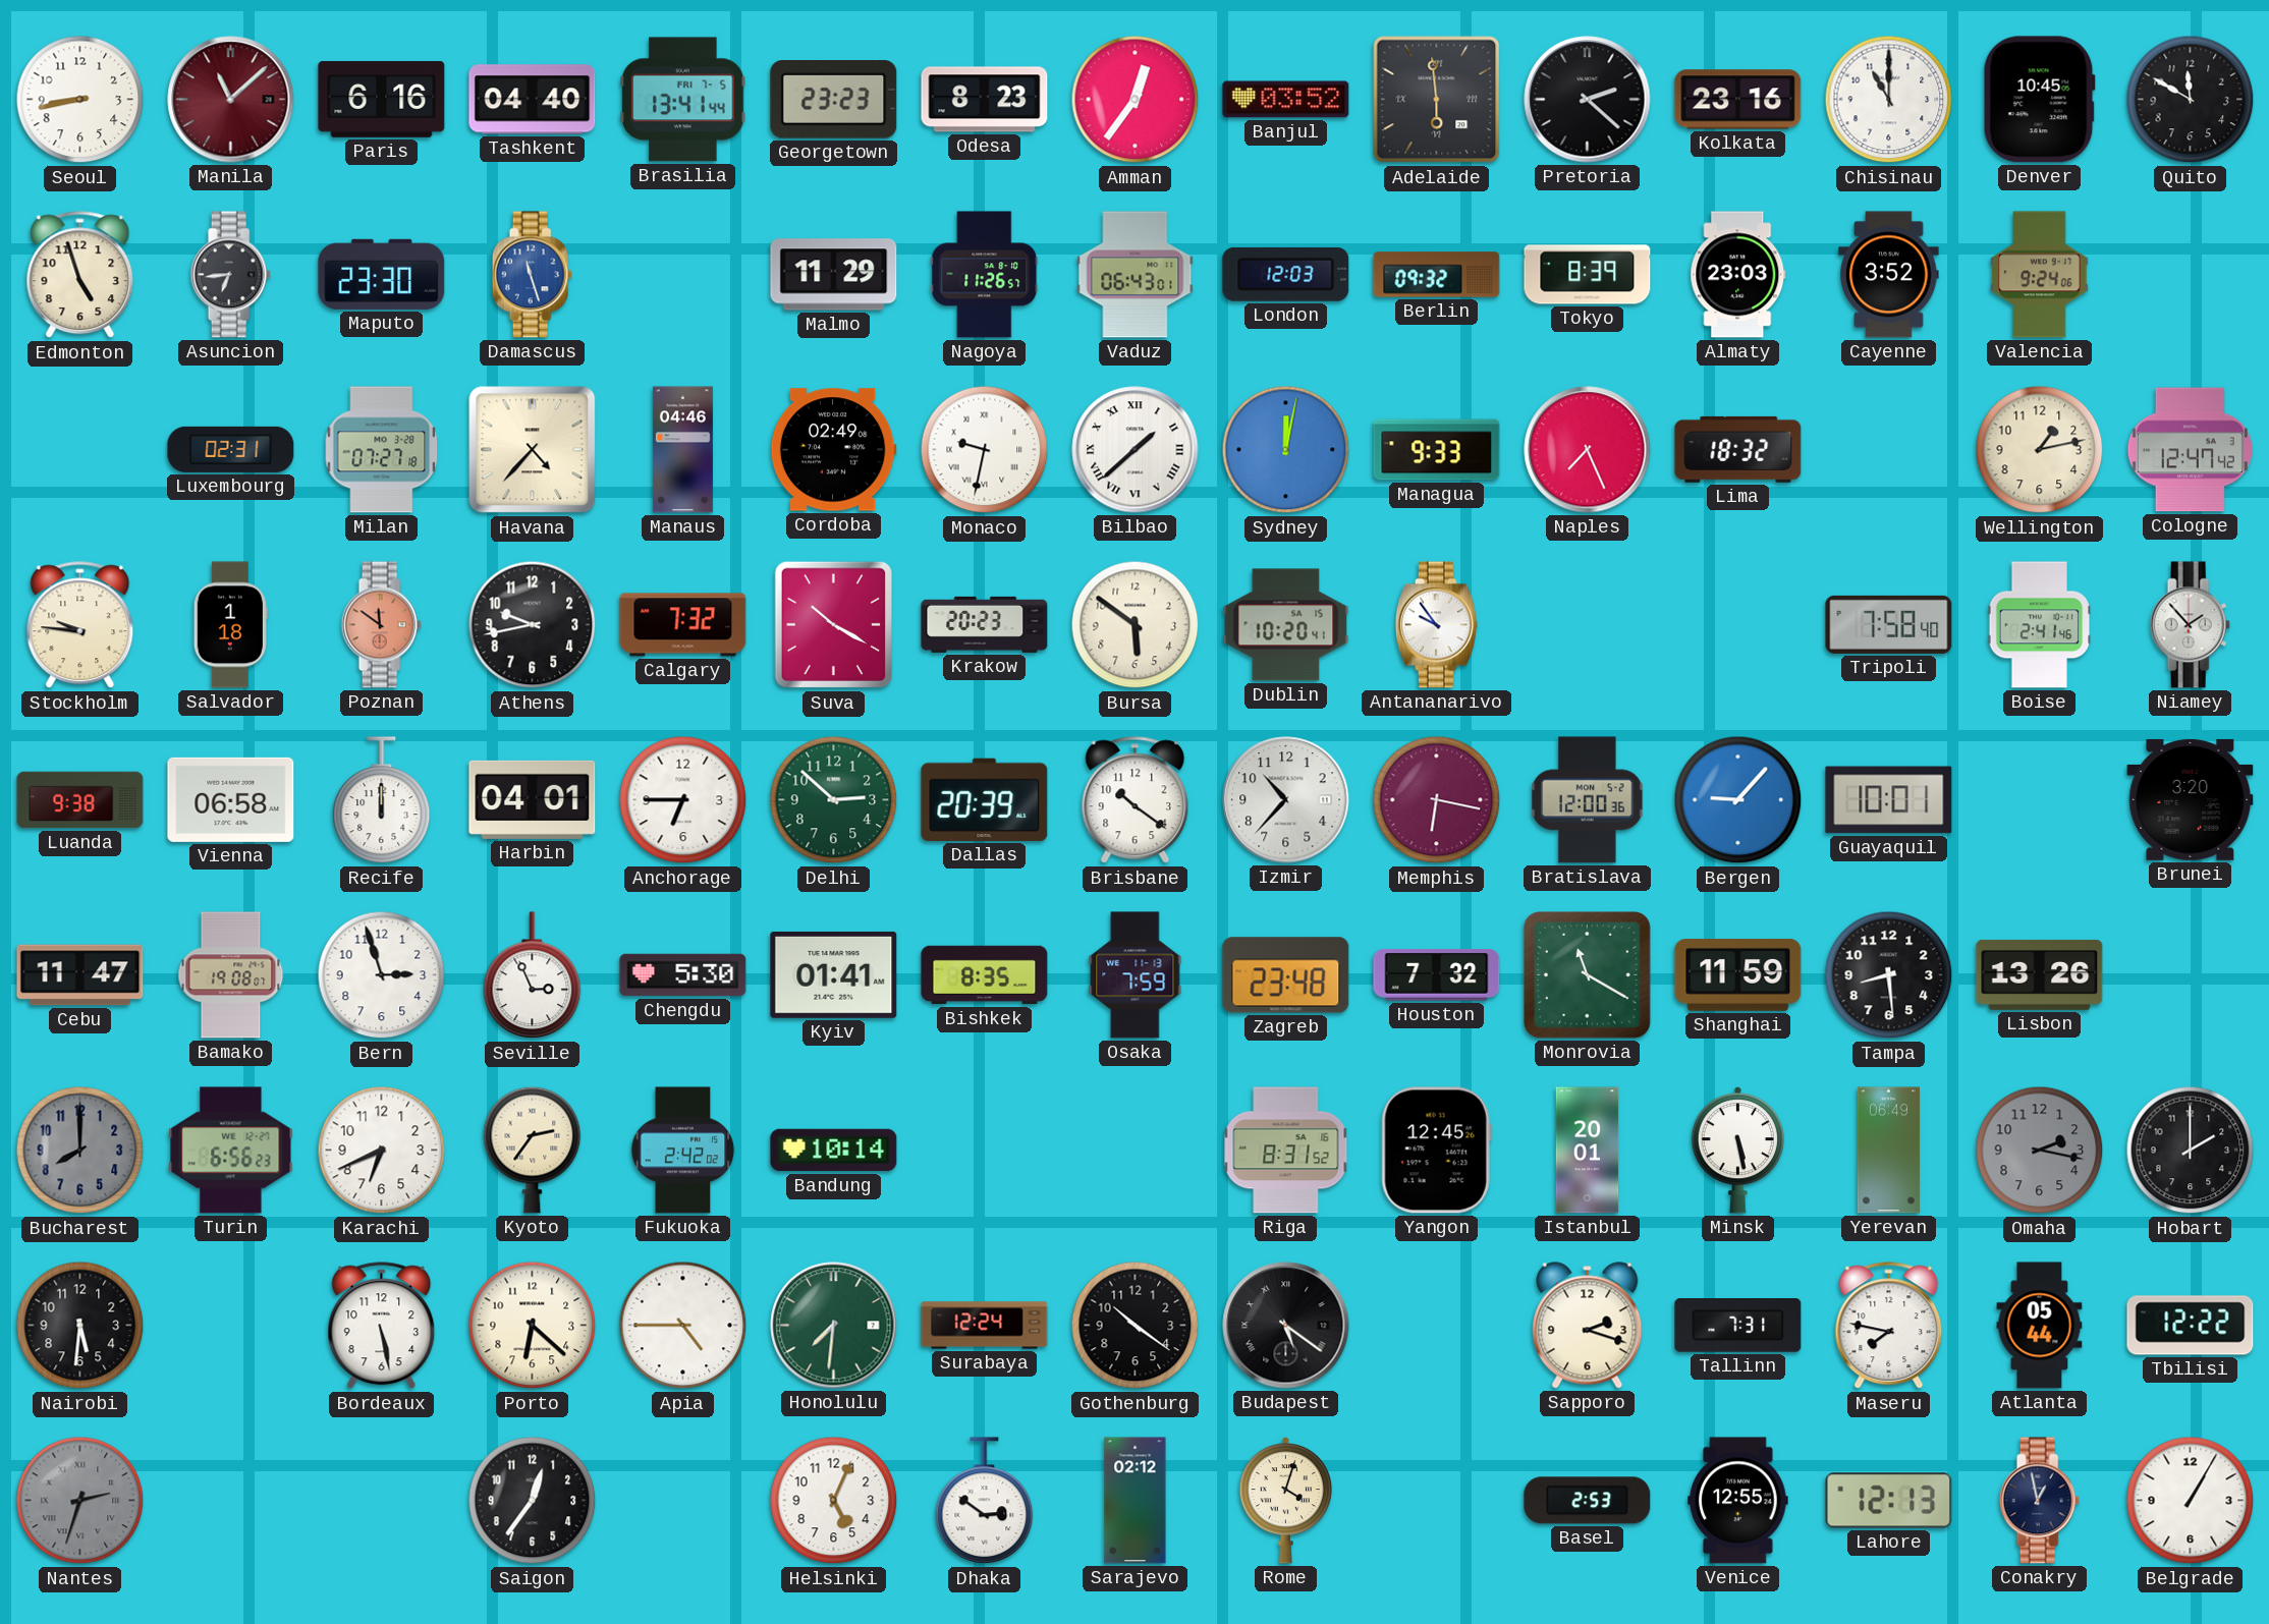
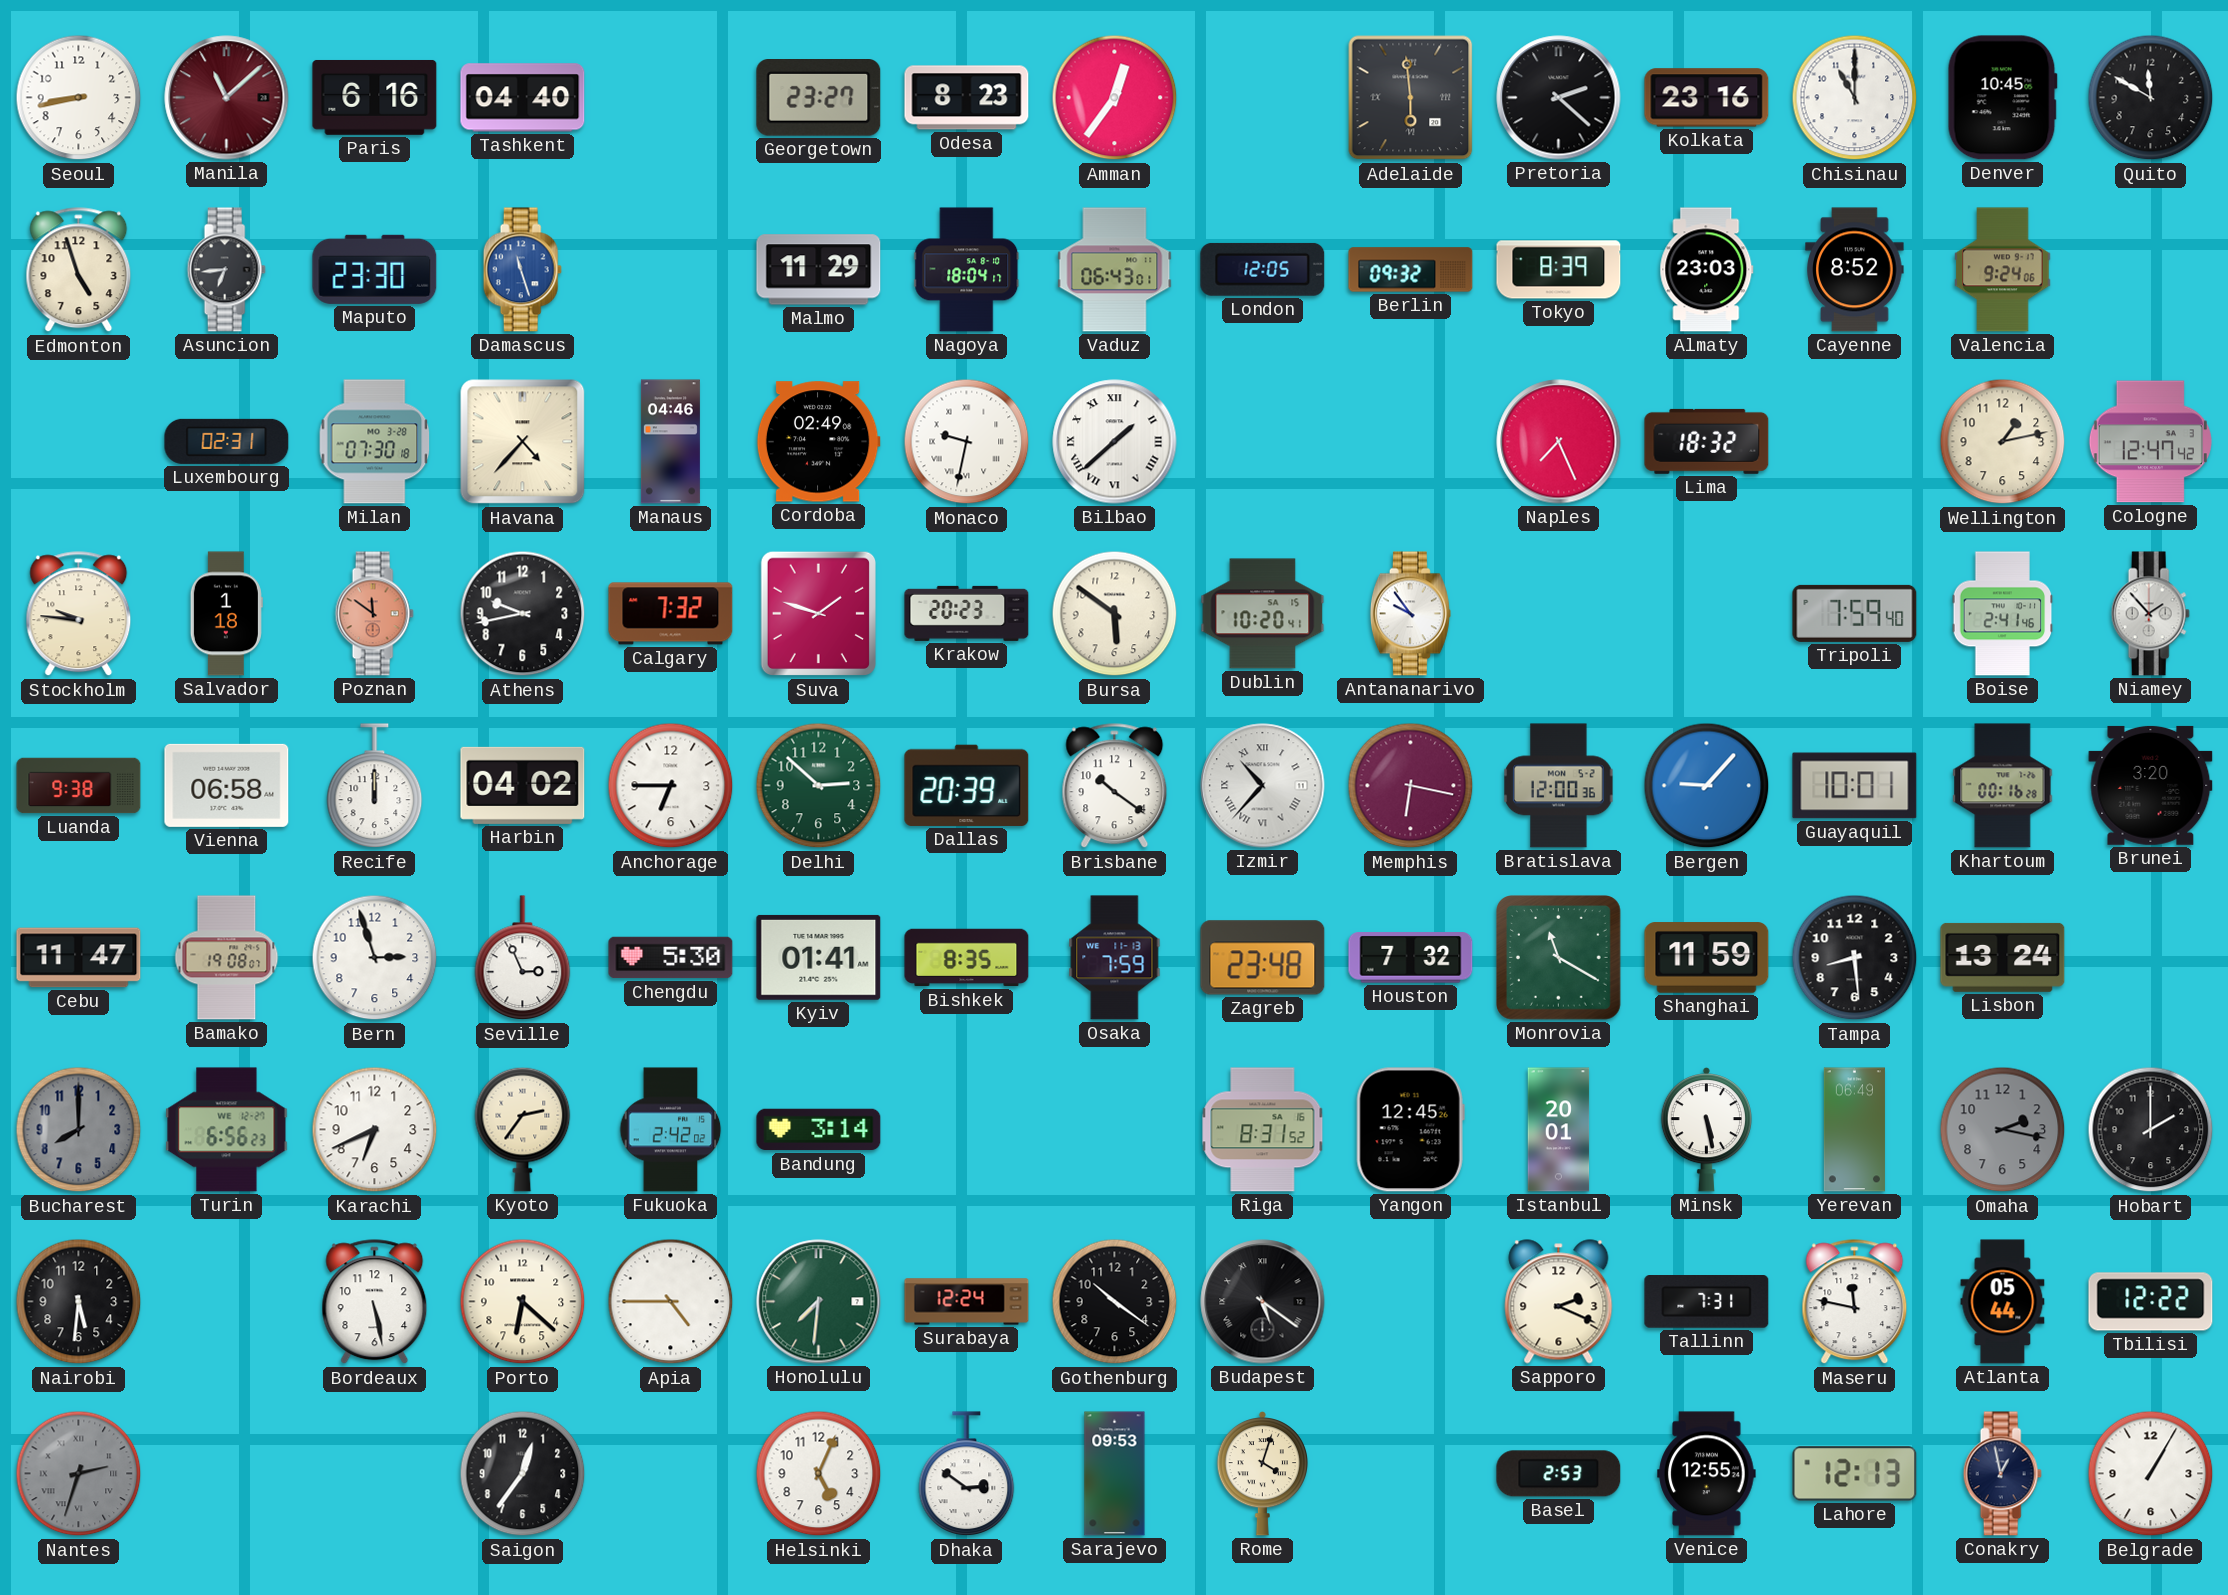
Brasilia: 13:41 -> none (683, 100)
Georgetown: 23:23 -> 23:27 (819, 98)
Banjul: 03:52 -> none (1286, 100)
Nagoya: 11:26 -> 18:04 (967, 270)
London: 12:03 -> 12:05 (1263, 269)
Cayenne: 3:52 -> 8:52 (1855, 270)
Milan: 07:27 -> 07:30 (375, 442)
Sydney: 12:02 -> none (1286, 450)
Managua: 9:33 -> none (1437, 450)
Suva: 10:20 -> 1:48 (818, 614)
Tripoli: 7:58 -> 7:59 (1855, 613)
Harbin: 04:01 -> 04:02 (523, 785)
Izmir numerals: Arabic -> Roman (1263, 786)
Khartoum: none -> 00:16 (2003, 786)
Lisbon: 13:26 -> 13:24 (2003, 957)
Bandung: 10:14 -> 3:14 (819, 1130)
Sapporo: 2:18 -> 2:19 (1559, 1302)
Maseru: 7:47 -> 11:47 (1855, 1302)
Sarajevo: 02:12 -> 09:53 (1115, 1474)
